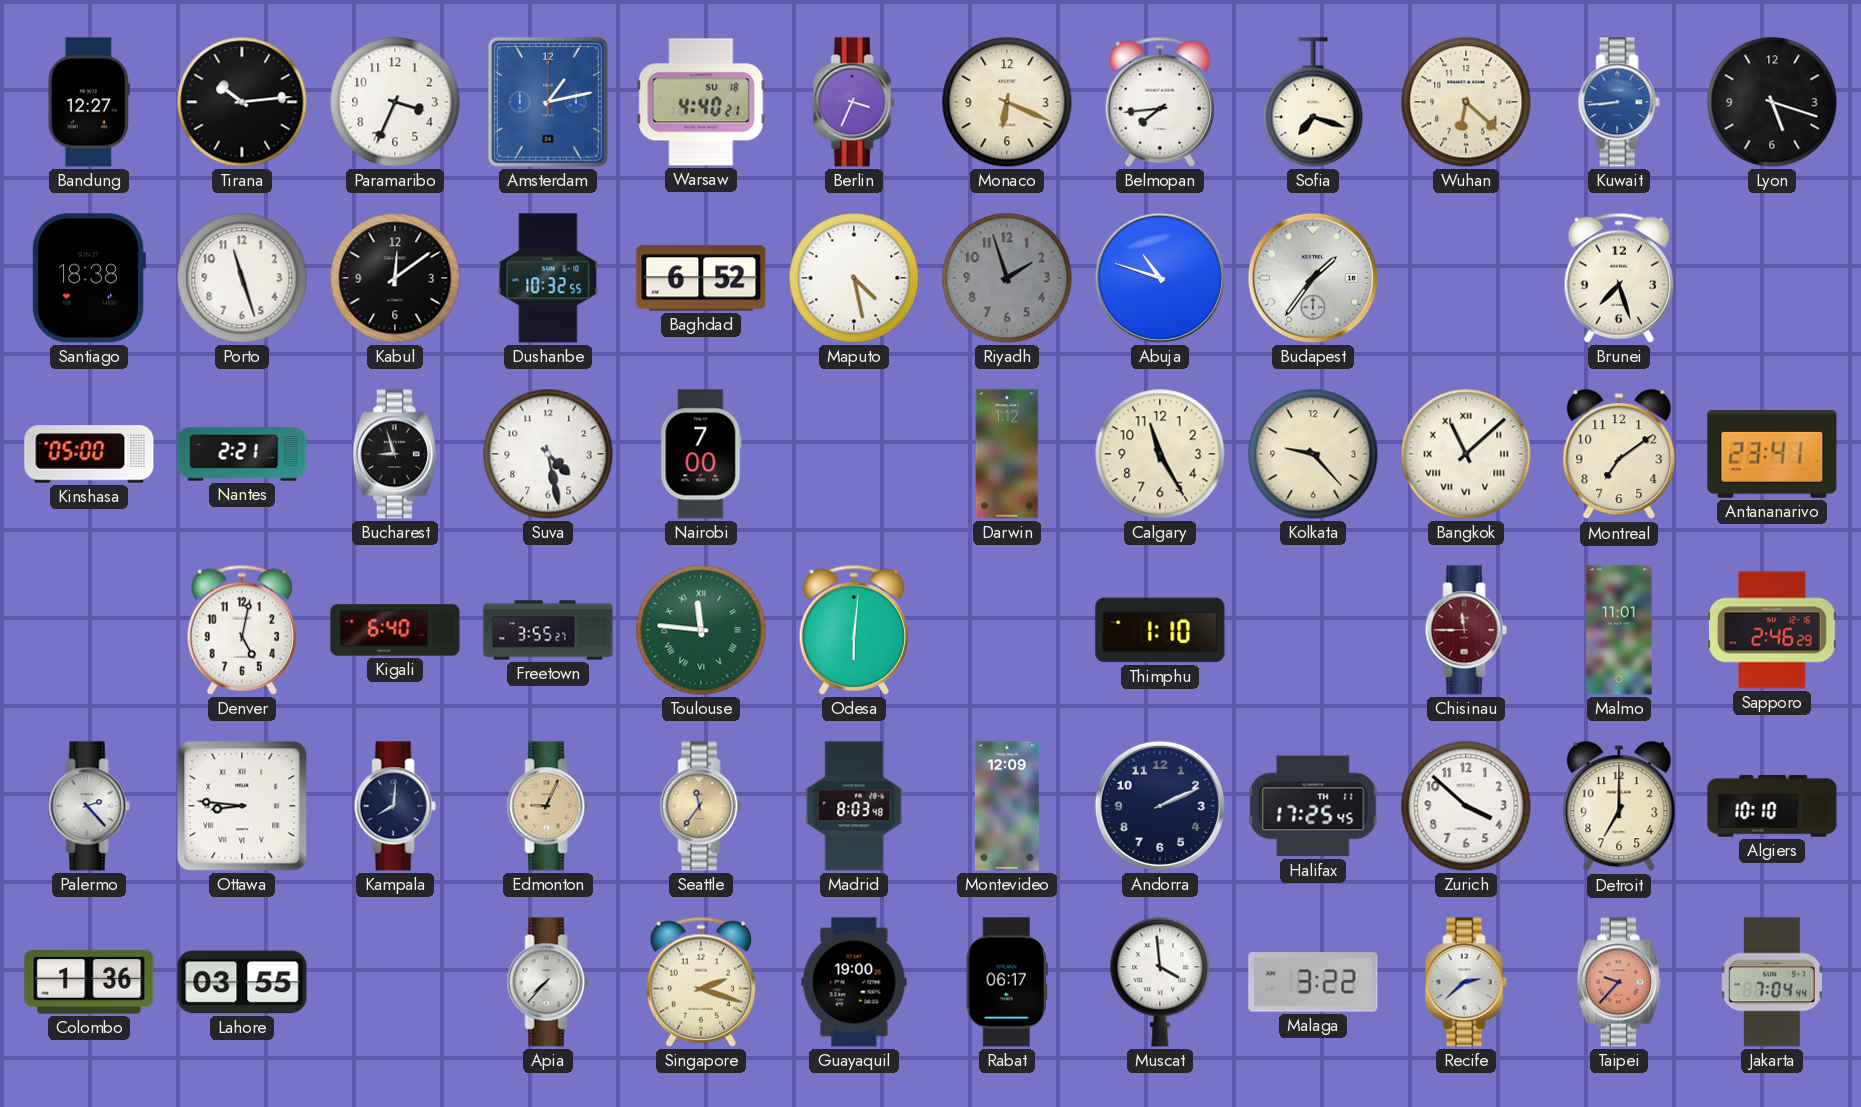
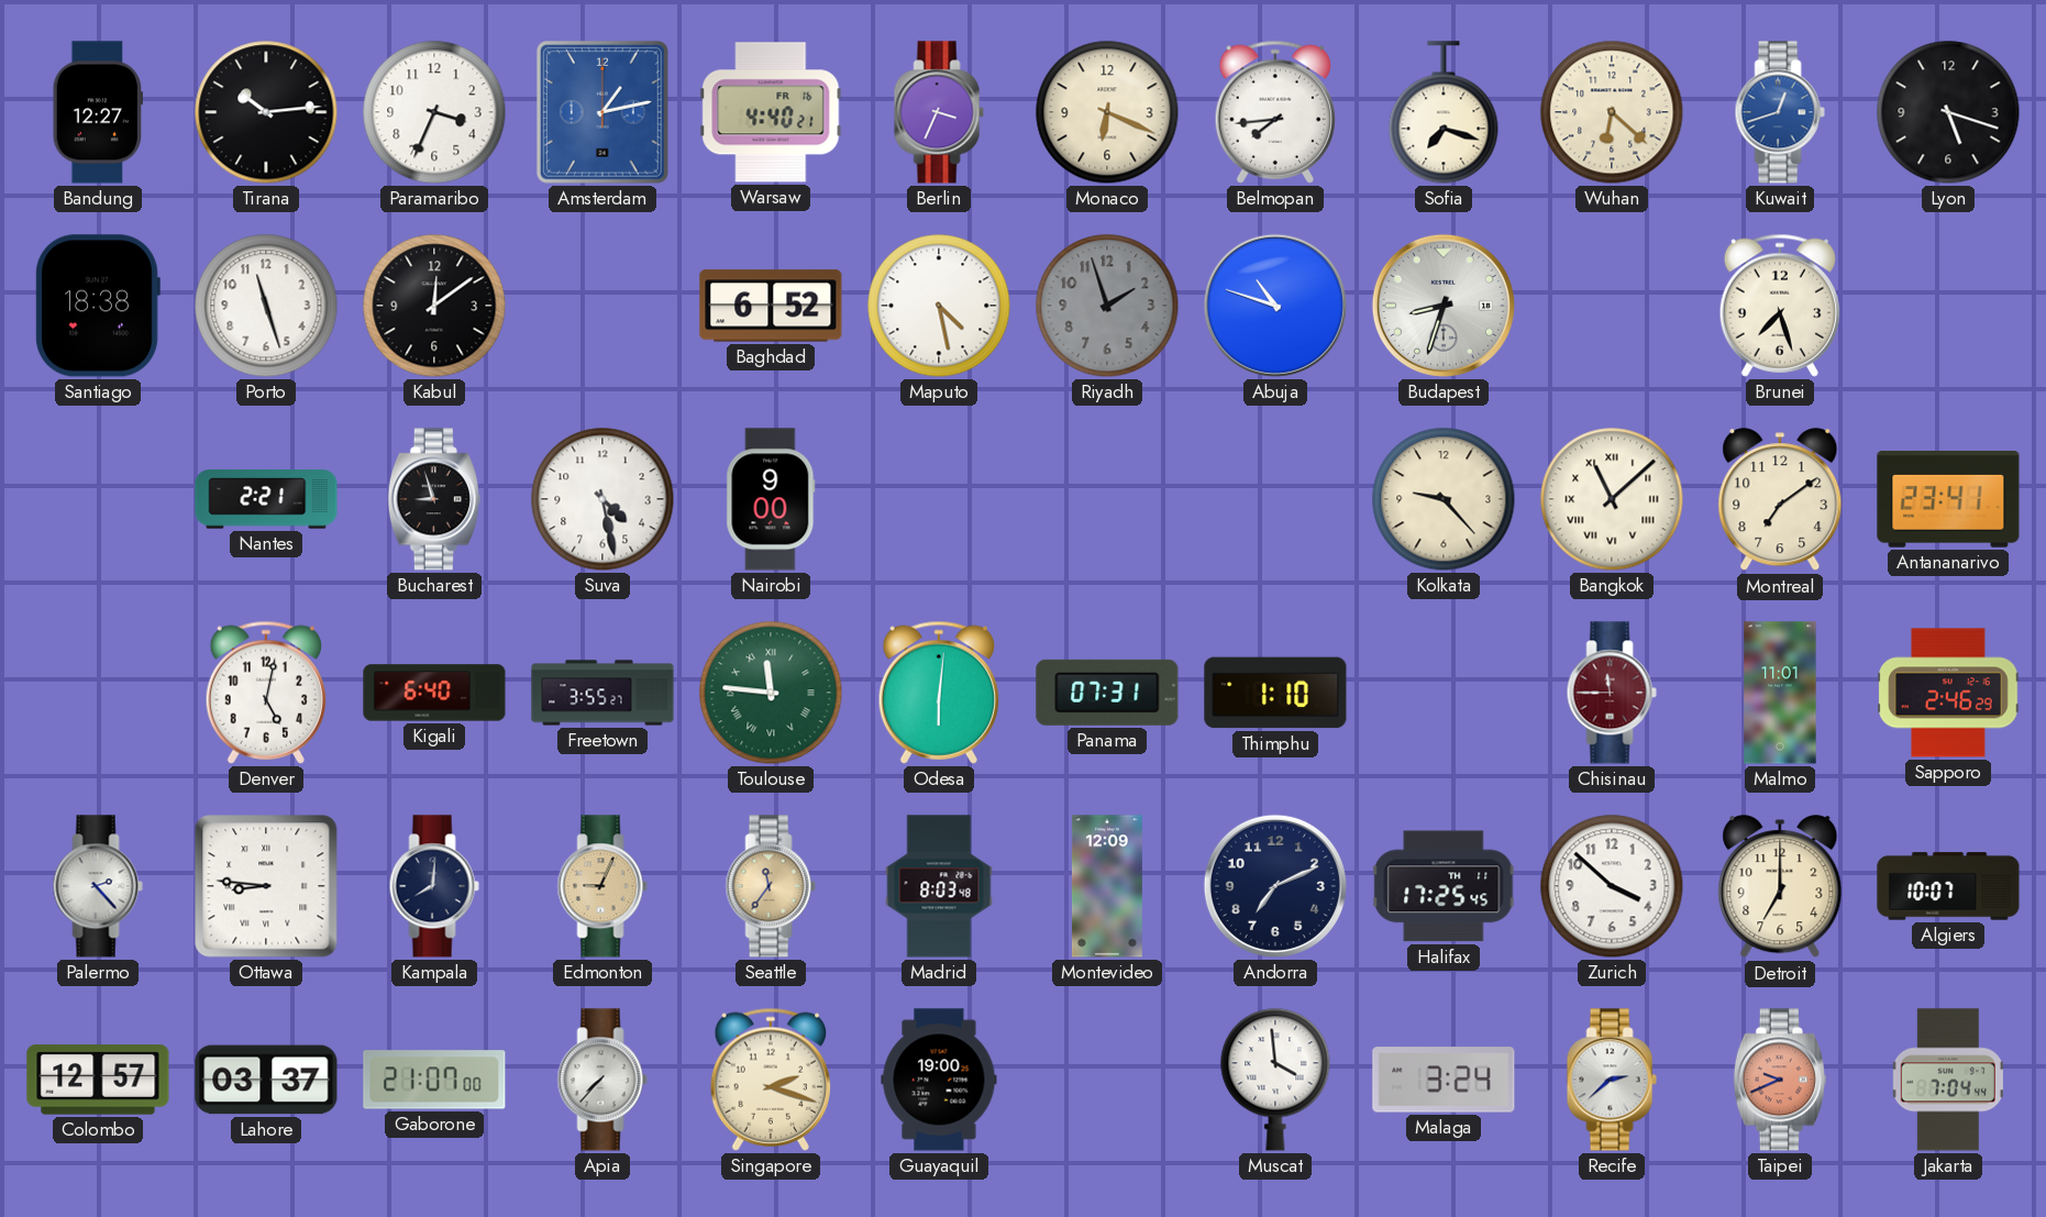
Warsaw date: SU 18 -> FR 16 (771, 112)
Kuwait: 8:44 -> 12:42 (1780, 112)
Dushanbe: 10:32 -> none (548, 278)
Budapest: 1:36 -> 8:33 (1444, 306)
Kinshasa: 05:00 -> none (89, 454)
Nairobi: 7:00 -> 9:00 (771, 499)
Darwin: 1:12 -> none (1007, 454)
Calgary: 11:25 -> none (1160, 454)
Panama: none -> 07:31 (1107, 693)
Andorra: 2:11 -> 7:11 (1275, 886)
Algiers: 10:10 -> 10:07 (1948, 886)
Colombo: 1:36 -> 12:57 (98, 1080)
Lahore: 03:55 -> 03:37 (266, 1080)
Gaborone: none -> 21:07 (434, 1080)
Rabat: 06:17 -> none (1007, 982)
Malaga: 3:22 -> 3:24 (1444, 1080)
Taipei: 9:37 -> 9:41 (1780, 1080)
